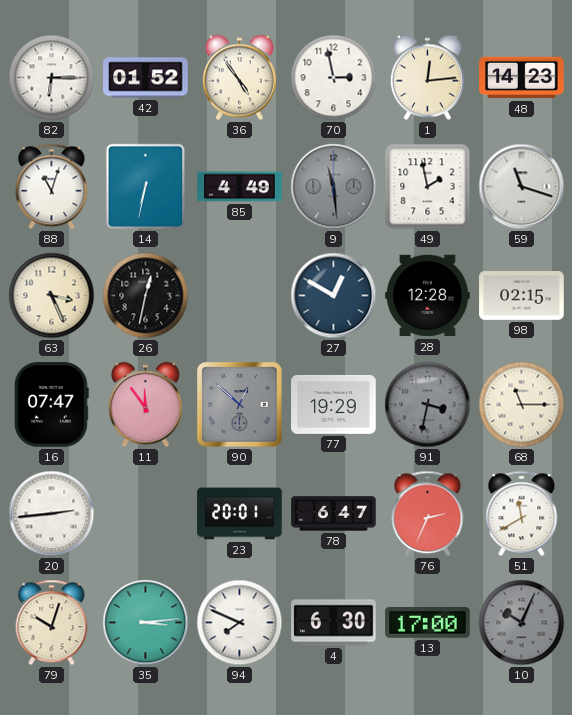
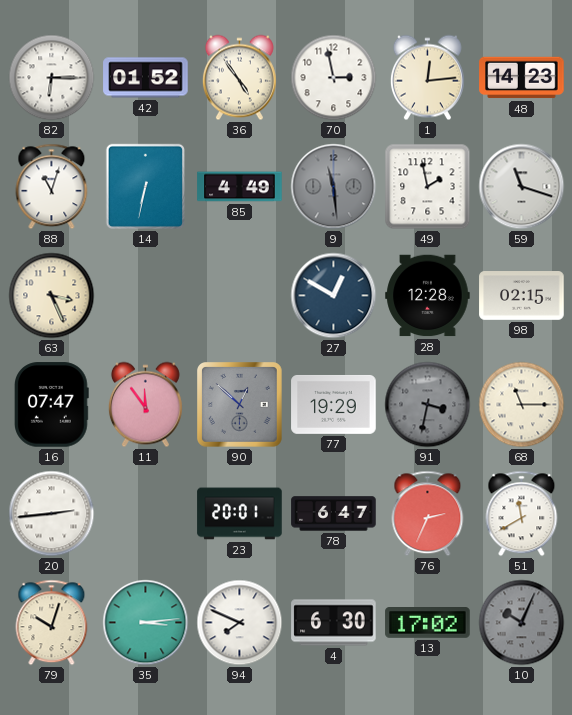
26: 12:32 -> none (146, 296)
13: 17:00 -> 17:02 (428, 623)
